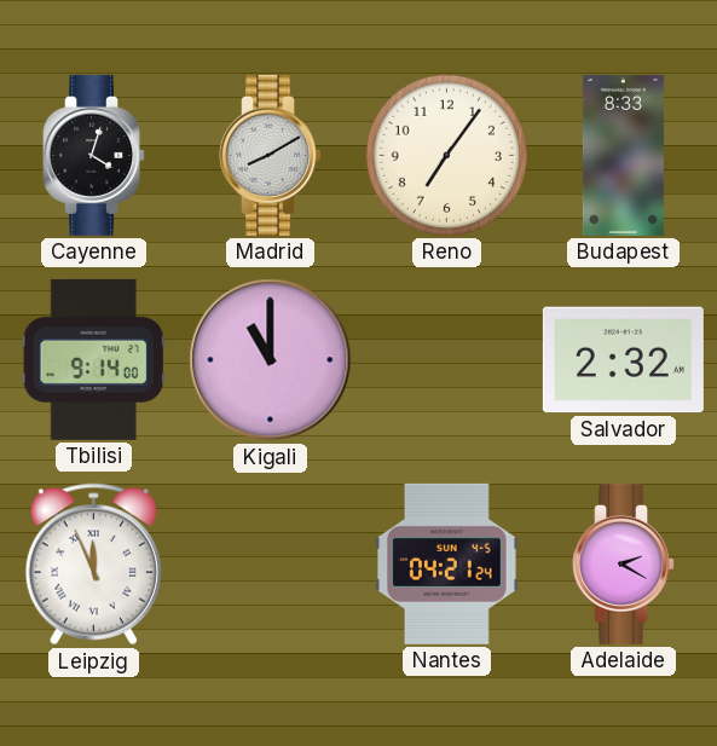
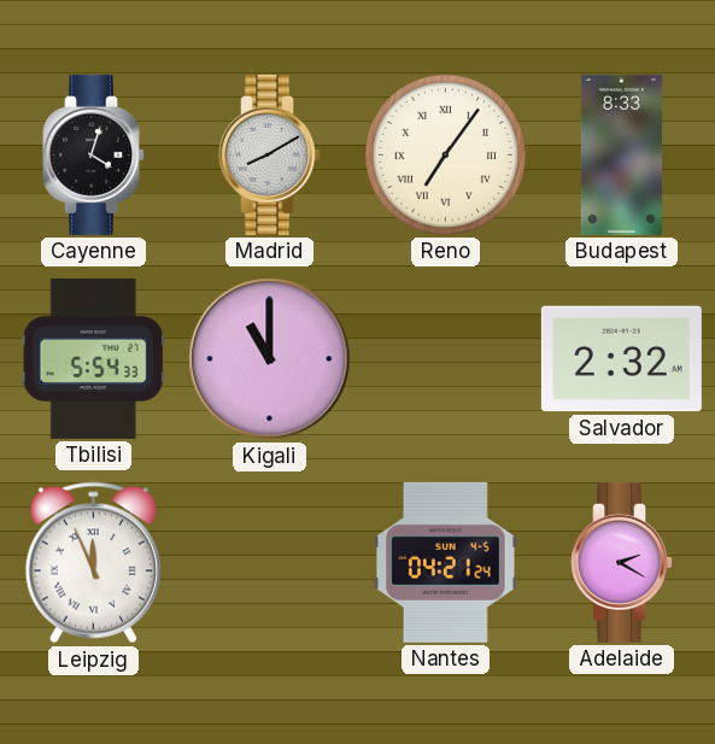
Reno numerals: Arabic -> Roman (445, 154)
Tbilisi: 9:14 -> 5:54 (93, 358)
